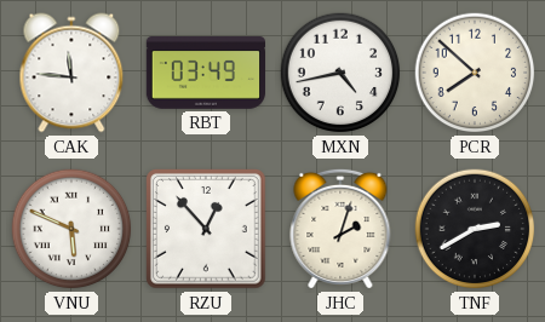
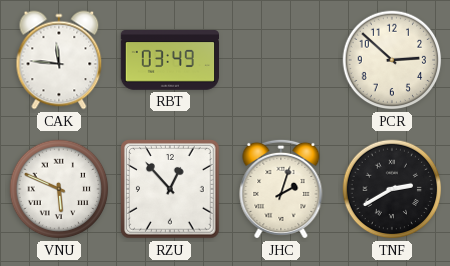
MXN: 4:43 -> none (340, 73)
PCR: 7:52 -> 2:52 (392, 60)
